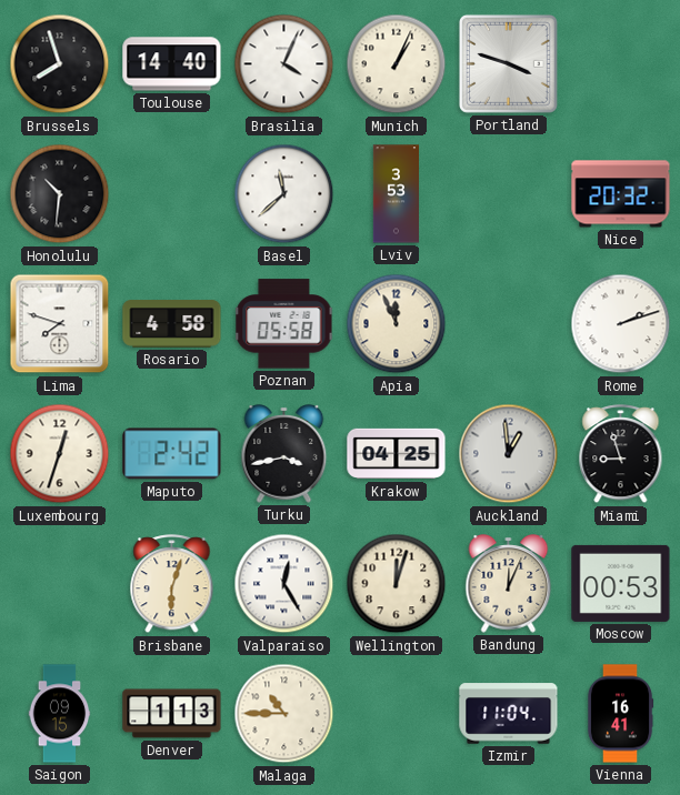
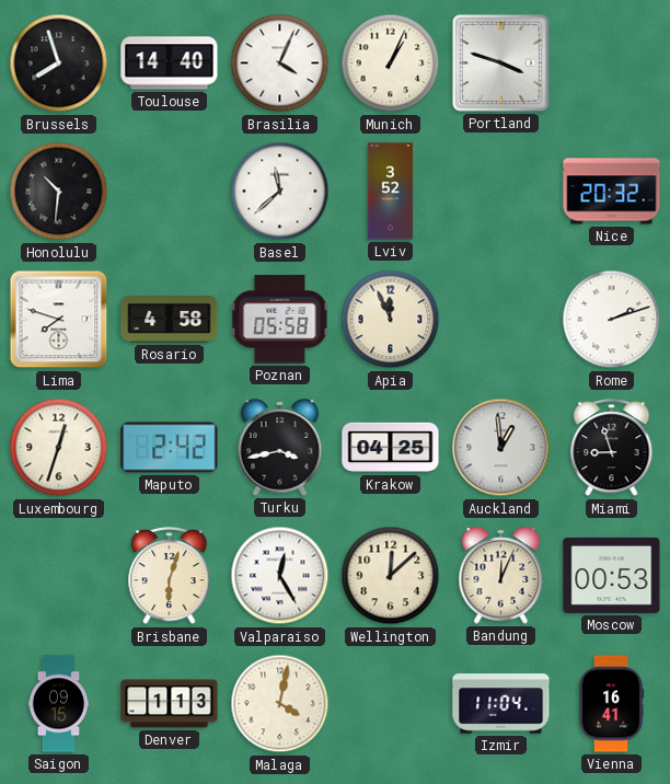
Lviv: 3:53 -> 3:52 (391, 192)
Wellington: 12:03 -> 12:08 (391, 576)
Malaga: 10:45 -> 4:02 (280, 704)
